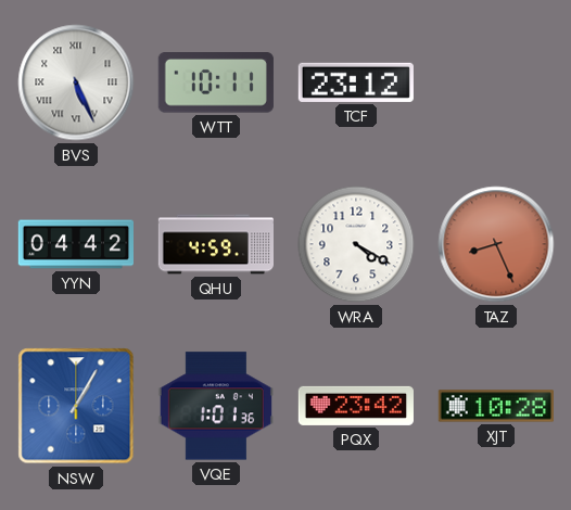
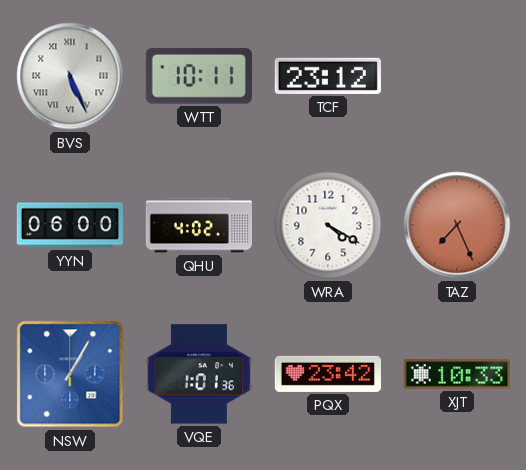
YYN: 04:42 -> 06:00 (69, 225)
QHU: 4:59 -> 4:02 (198, 225)
TAZ: 8:26 -> 7:26 (457, 225)
XJT: 10:28 -> 10:33 (456, 374)
